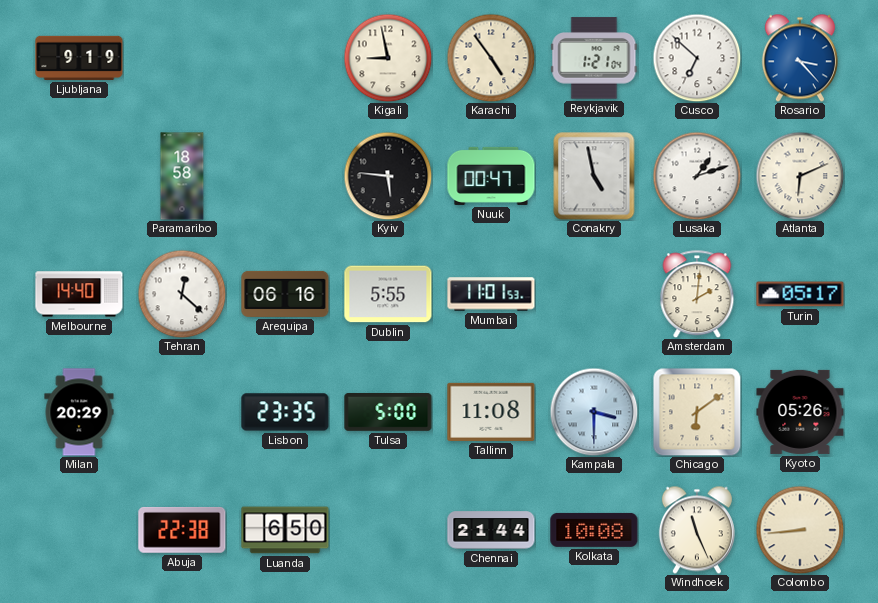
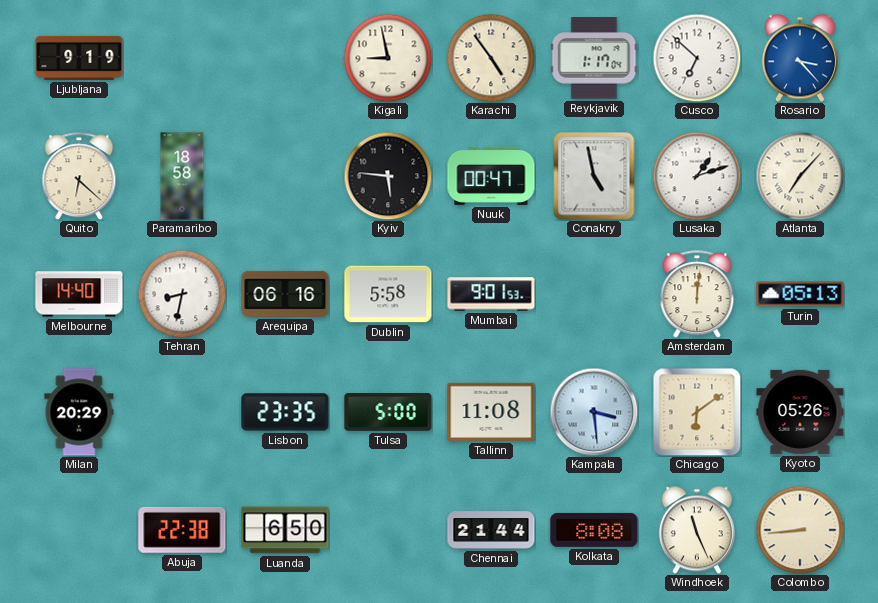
Reykjavik: 1:21 -> 1:17 (594, 58)
Quito: none -> 6:22 (79, 176)
Atlanta: 6:11 -> 7:07 (800, 176)
Tehran: 12:22 -> 8:32 (182, 294)
Dublin: 5:55 -> 5:58 (388, 294)
Mumbai: 11:01 -> 9:01 (491, 294)
Amsterdam: 2:01 -> 12:01 (697, 294)
Turin: 05:17 -> 05:13 (800, 294)
Kampala: 3:30 -> 3:29 (594, 412)
Kolkata: 10:08 -> 8:08 (594, 530)
